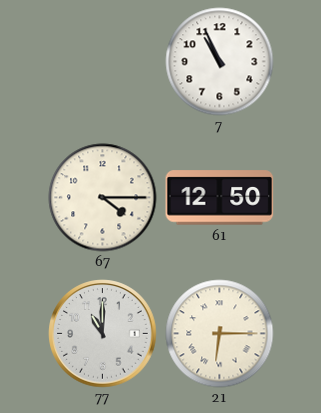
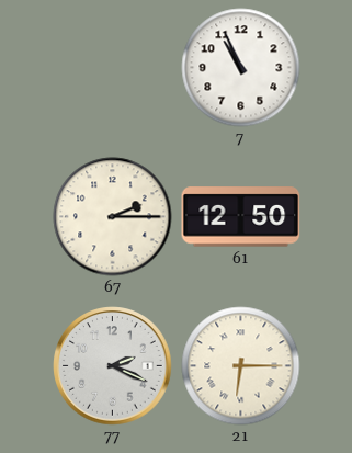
67: 4:15 -> 2:15 (113, 217)
77: 11:00 -> 2:19 (113, 366)
